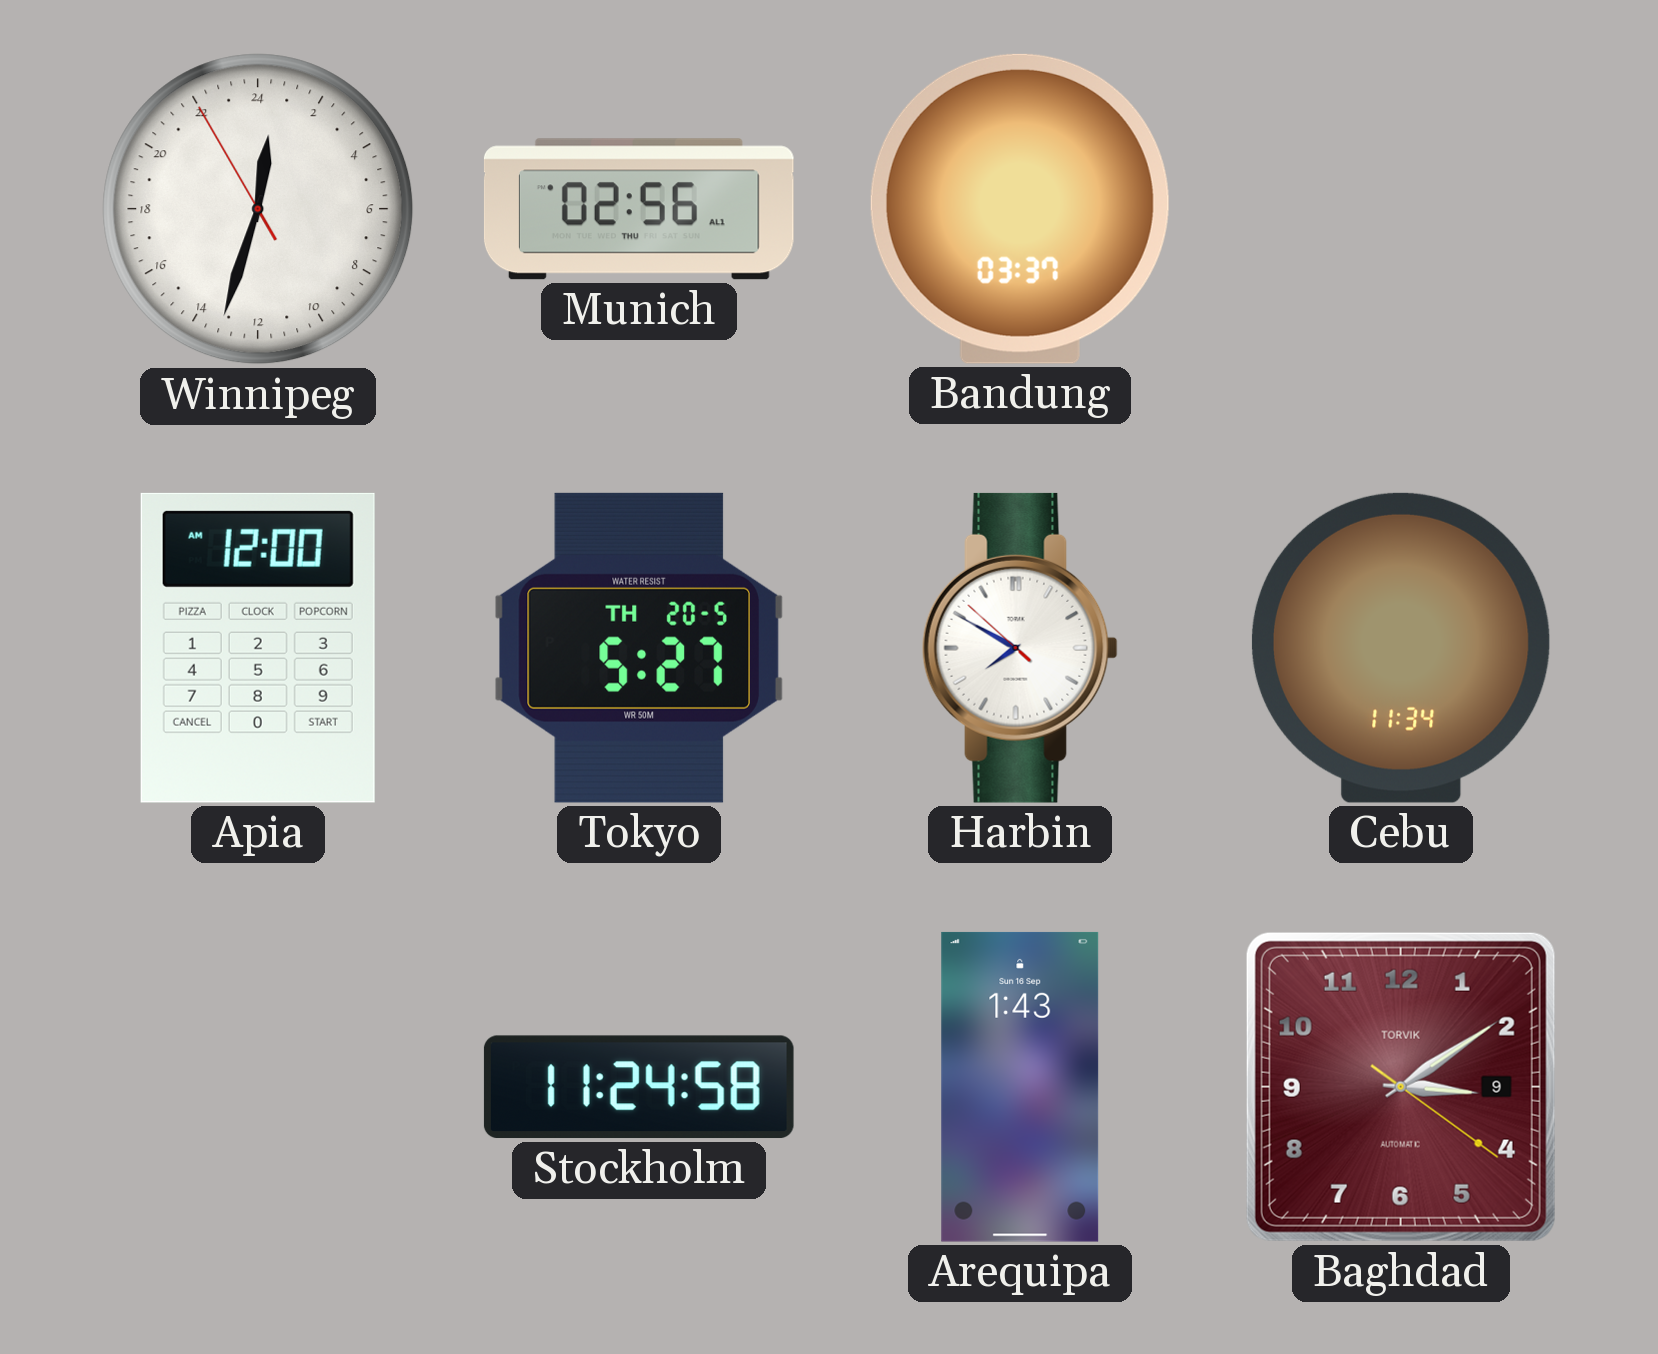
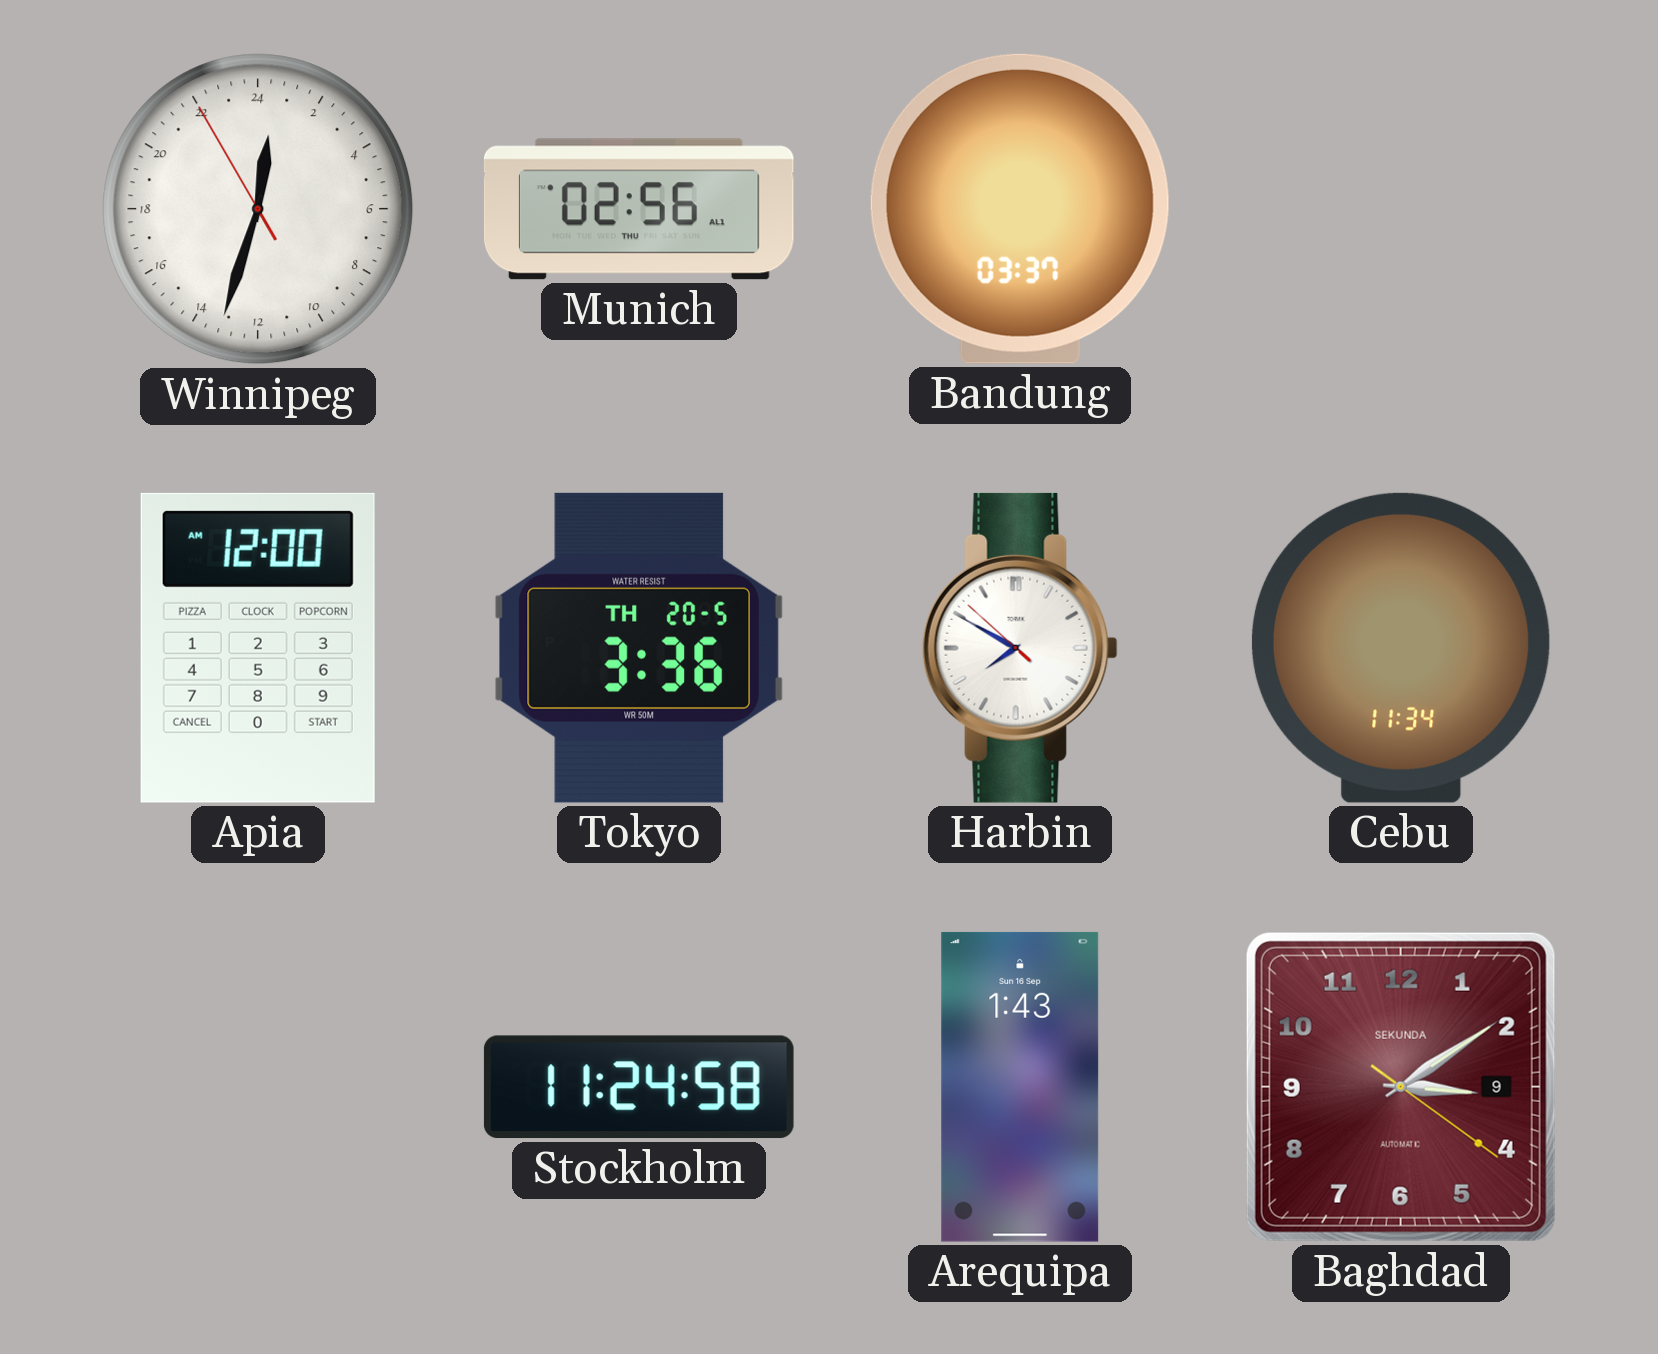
Tokyo: 5:27 -> 3:36 (639, 648)
Baghdad brand: TORVIK -> SEKUNDA (1401, 1087)
